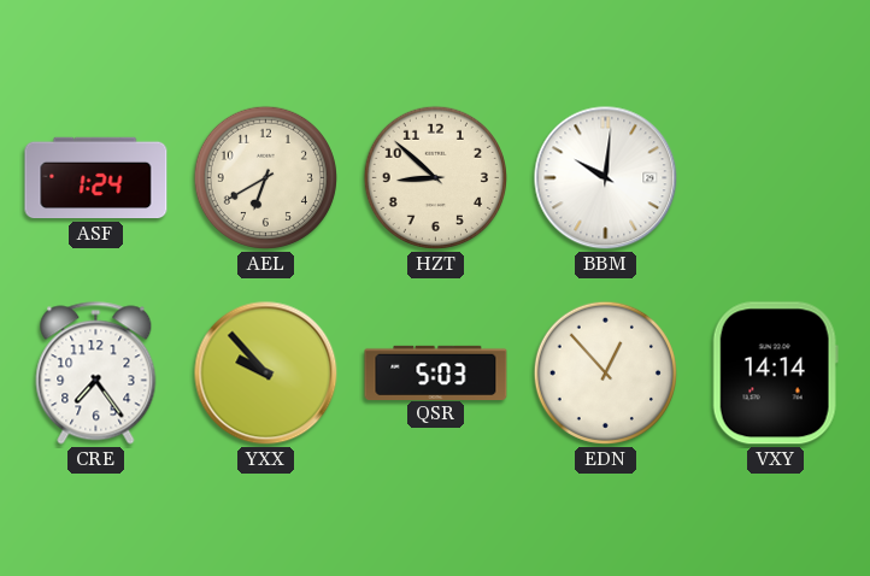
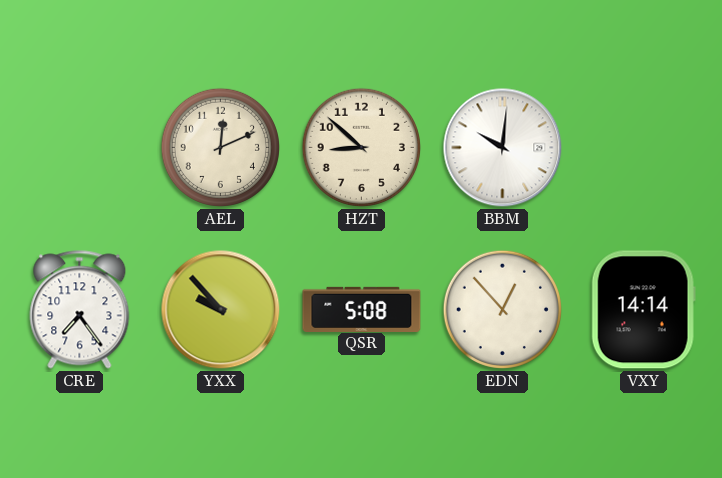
ASF: 1:24 -> none (96, 178)
AEL: 6:40 -> 12:11 (220, 147)
QSR: 5:03 -> 5:08 (362, 309)
